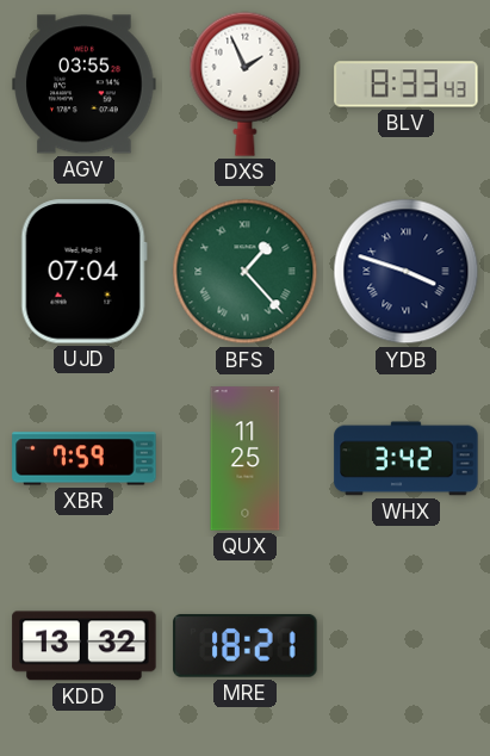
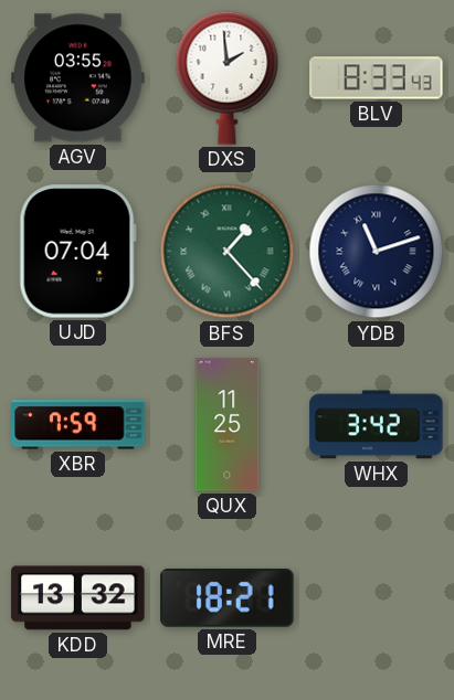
DXS: 1:56 -> 1:59 (228, 77)
YDB: 3:48 -> 11:12 (377, 252)
